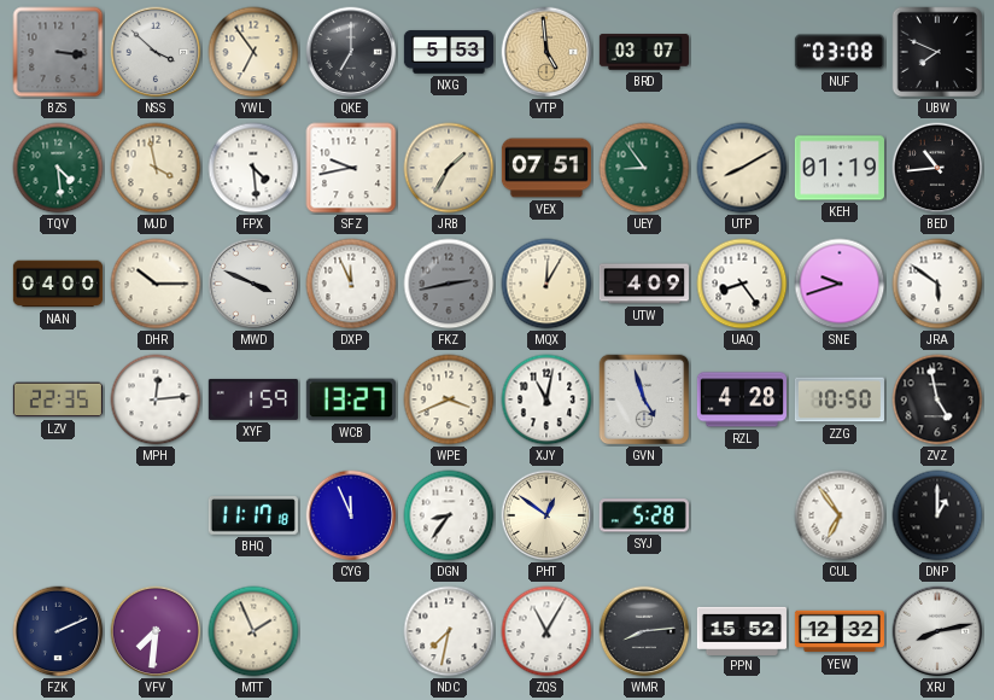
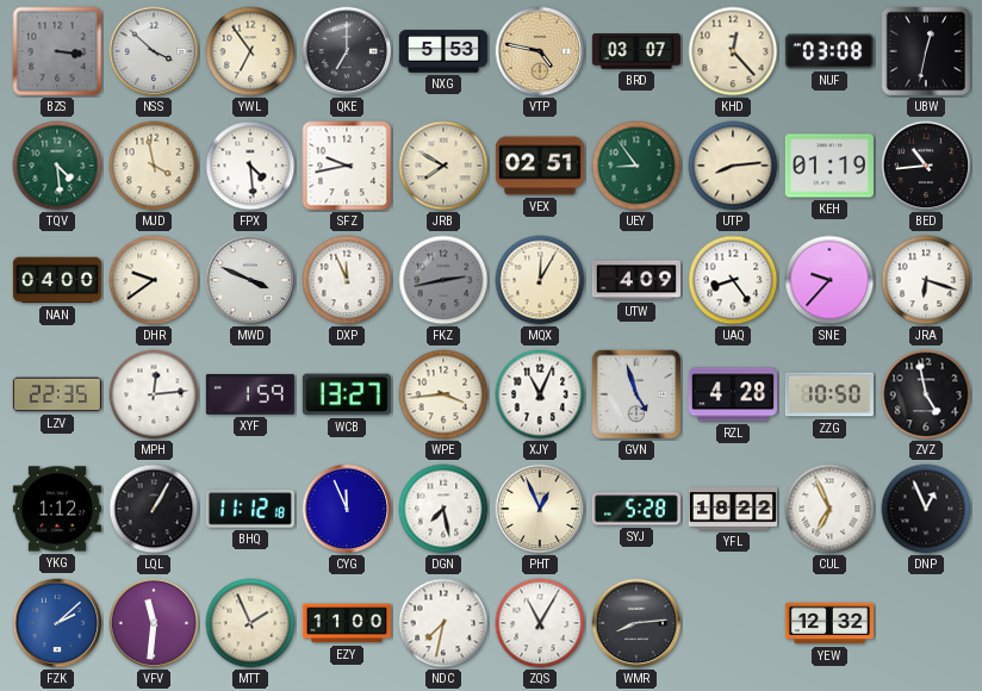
VTP: 4:59 -> 4:47 (540, 51)
KHD: none -> 12:23 (733, 51)
UBW: 7:49 -> 12:32 (926, 51)
JRB: 1:35 -> 7:50 (443, 166)
VEX: 07:51 -> 02:51 (540, 166)
UTP: 8:10 -> 8:14 (733, 166)
DHR: 10:15 -> 9:39 (154, 280)
SNE: 9:42 -> 9:37 (829, 280)
JRA: 5:51 -> 6:18 (926, 280)
WPE: 3:41 -> 3:44 (443, 394)
XJY: 11:02 -> 11:04 (540, 394)
YKG: none -> 1:12 (57, 509)
LQL: none -> 1:05 (154, 509)
BHQ: 11:17 -> 11:12 (250, 510)
DGN: 8:36 -> 7:28 (443, 509)
PHT: 12:51 -> 12:56 (540, 509)
YFL: none -> 18:22 (732, 509)
CUL: 6:54 -> 6:56 (829, 509)
DNP: 1:00 -> 12:56 (926, 509)
FZK: 2:11 -> 2:08 (57, 623)
FZK dial: navy -> blue (57, 623)
VFV: 7:31 -> 11:31 (154, 623)
EZY: none -> 11:00 (347, 623)
PPN: 15:52 -> none (742, 630)
XRJ: 8:13 -> none (937, 631)
